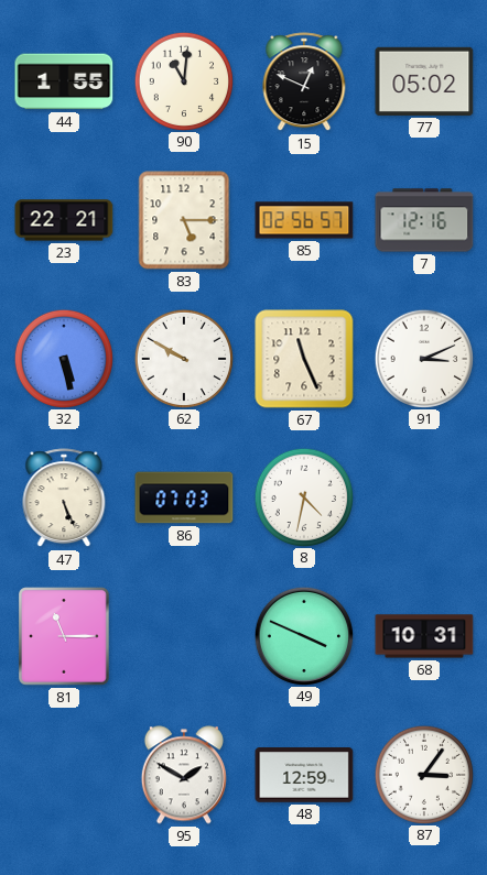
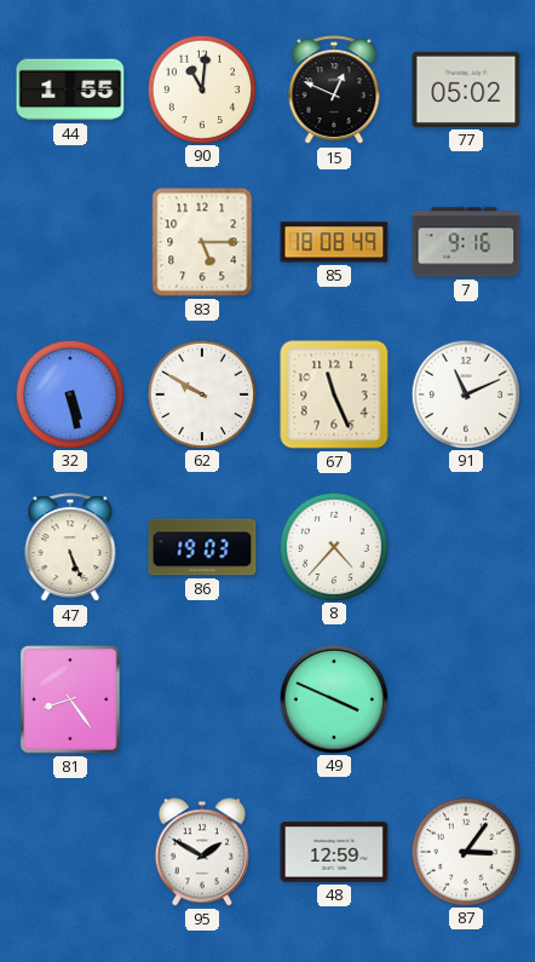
23: 22:21 -> none (64, 220)
85: 02:56 -> 18:08 (334, 242)
7: 12:16 -> 9:16 (466, 242)
91: 3:11 -> 11:11 (465, 393)
86: 07:03 -> 19:03 (202, 547)
8: 4:32 -> 4:37 (333, 546)
81: 11:15 -> 8:24 (71, 699)
68: 10:31 -> none (424, 636)
